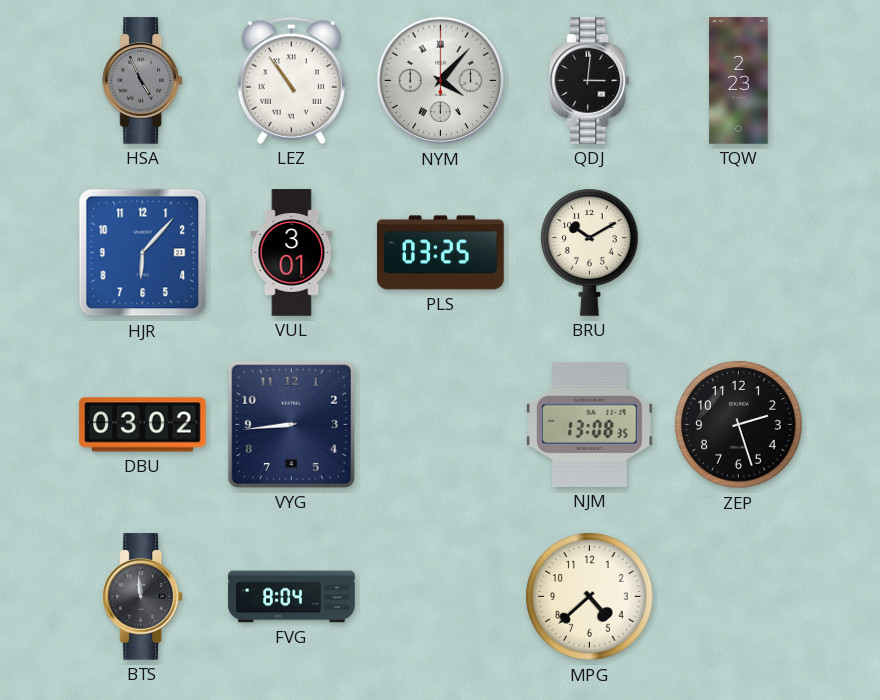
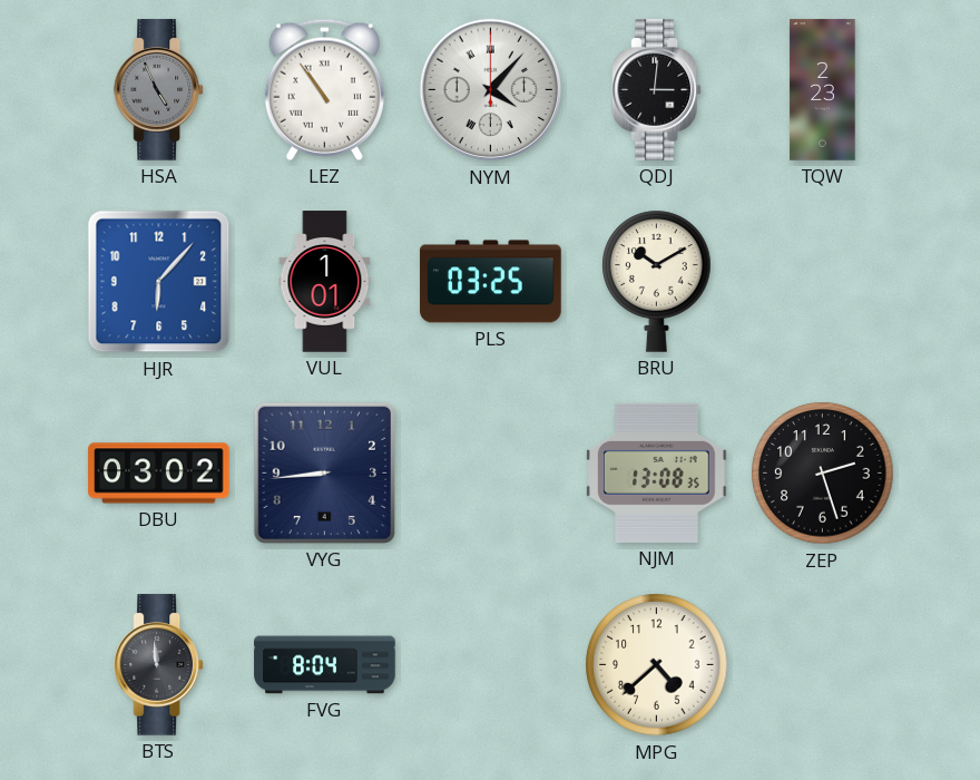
VUL: 3:01 -> 1:01 (325, 282)
